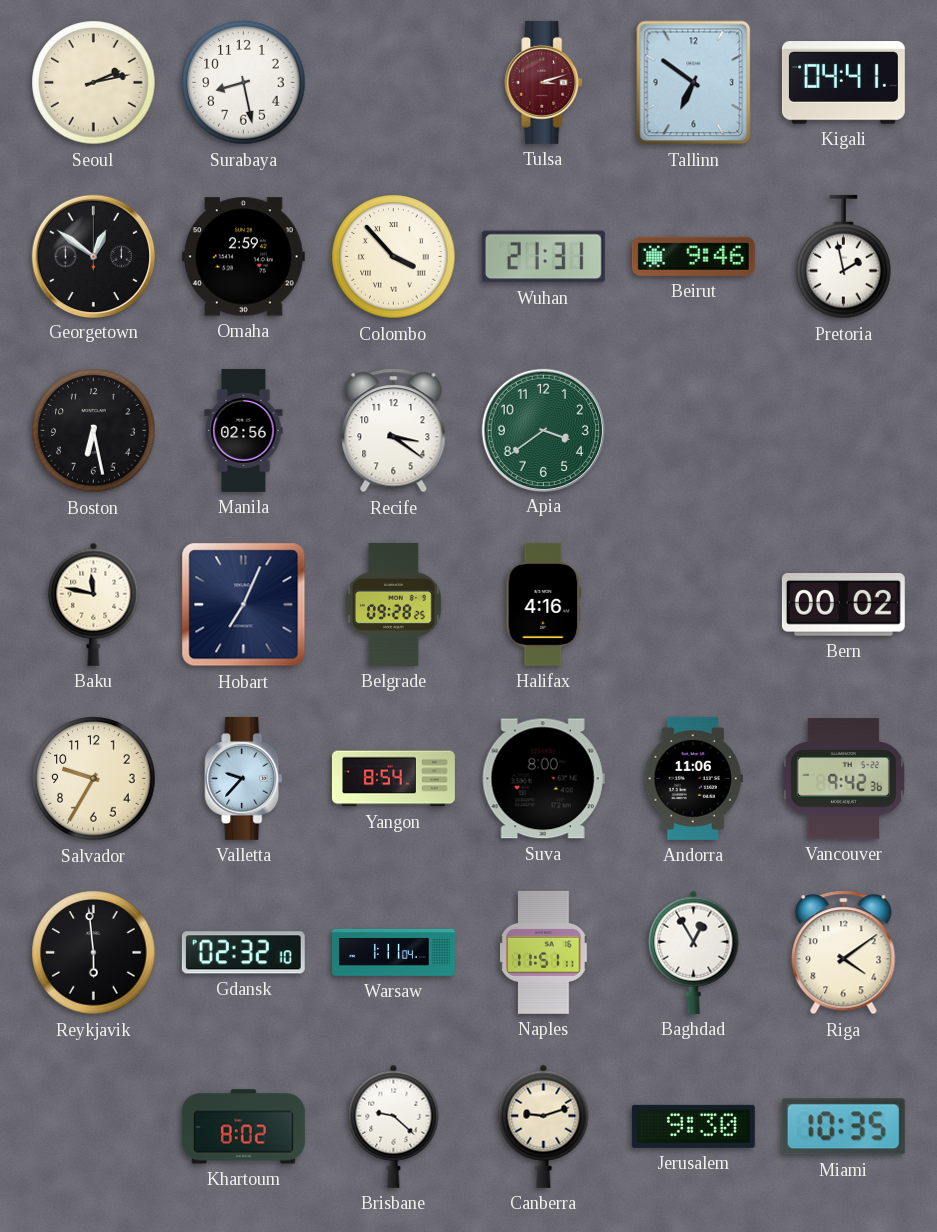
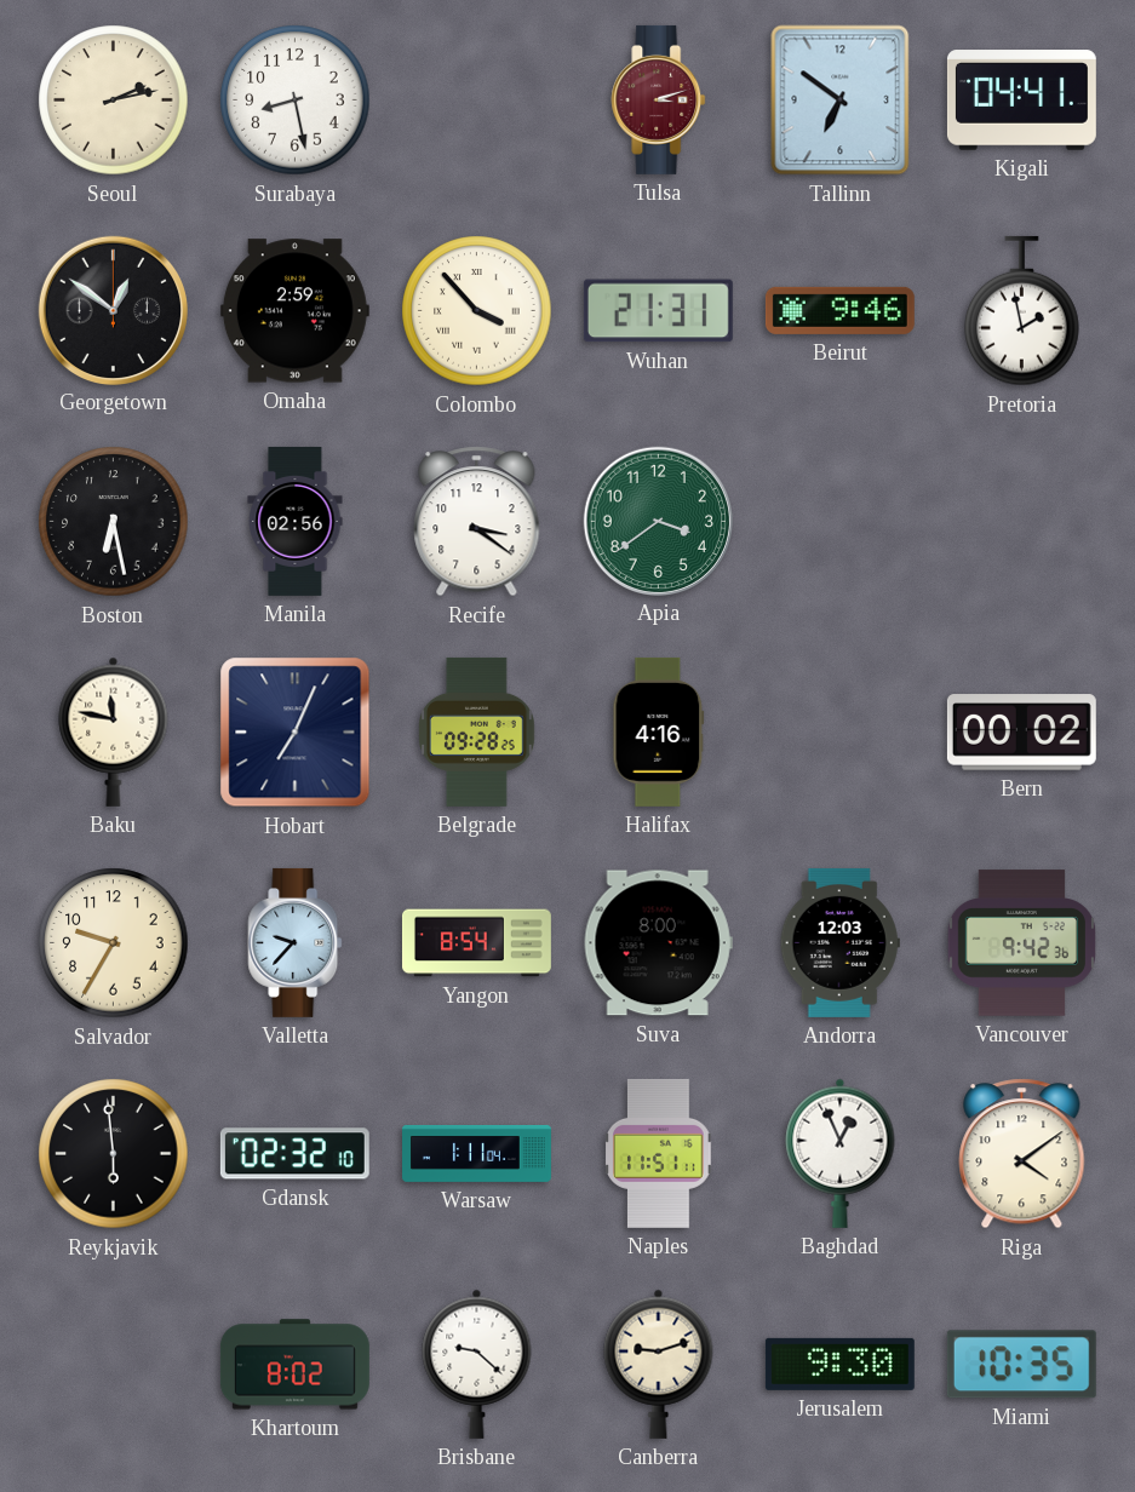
Andorra: 11:06 -> 12:03 (839, 942)
Baghdad: 12:55 -> 12:56 (841, 1153)
